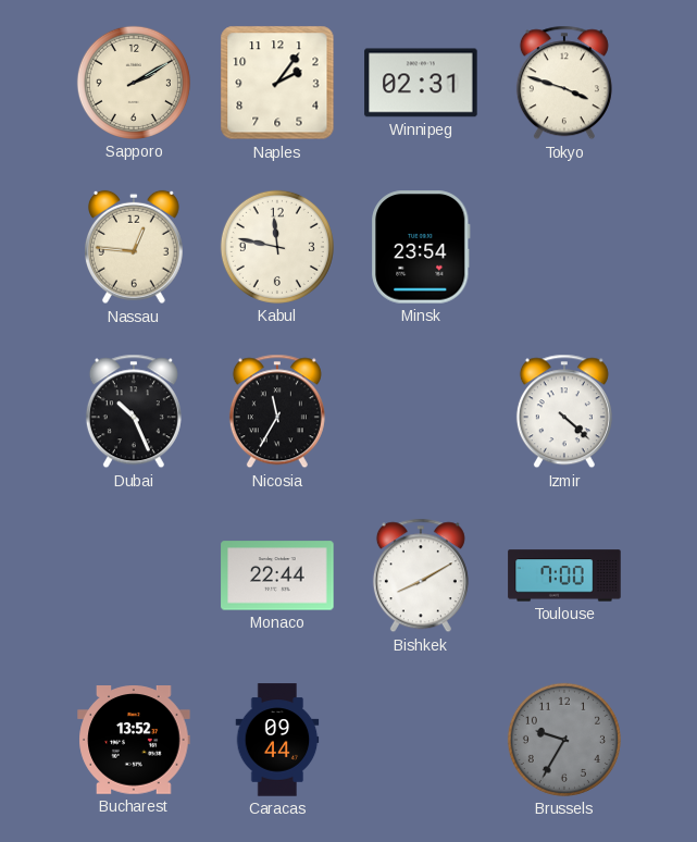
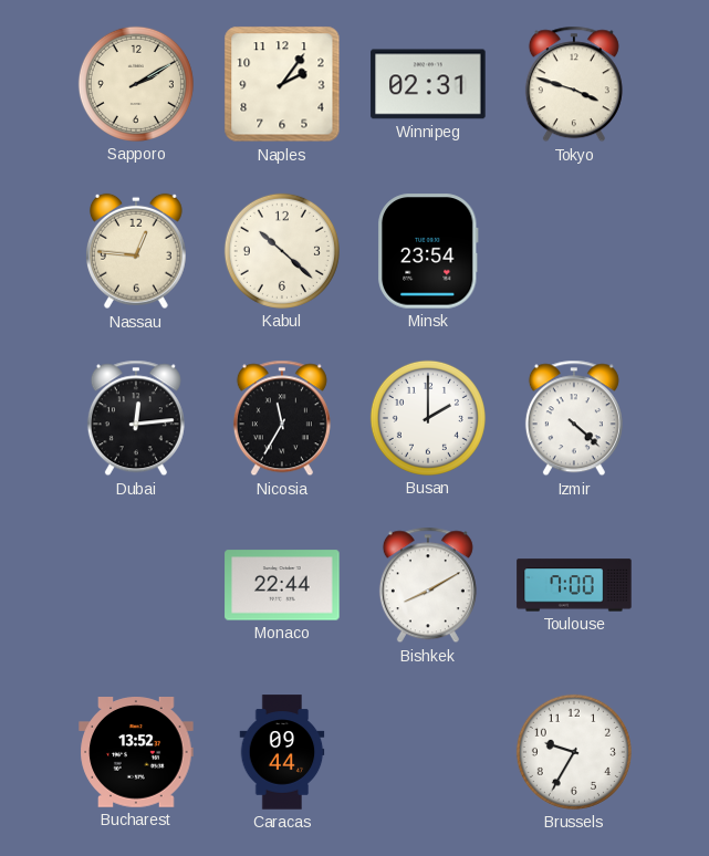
Kabul: 11:47 -> 10:22 (282, 251)
Dubai: 10:26 -> 12:14 (136, 418)
Busan: none -> 2:00 (428, 418)
Brussels dial: grey -> white (574, 752)
